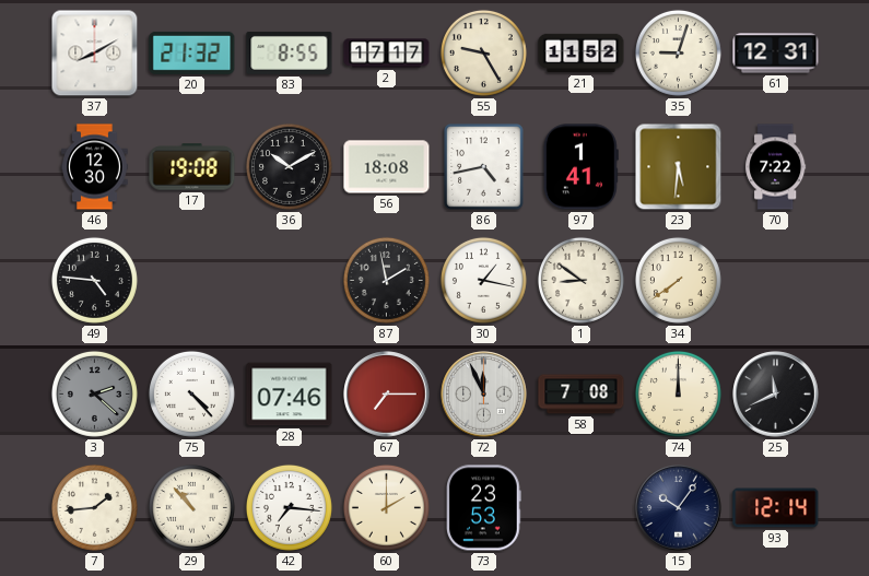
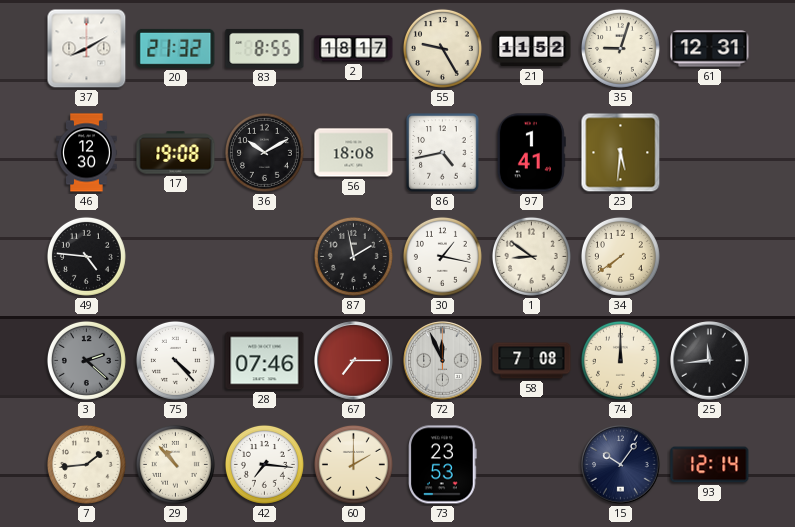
2: 17:17 -> 18:17 (354, 49)
70: 7:22 -> none (776, 167)
25: 11:41 -> 11:44 (710, 361)
